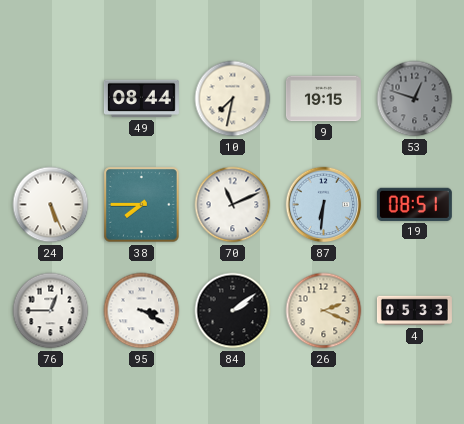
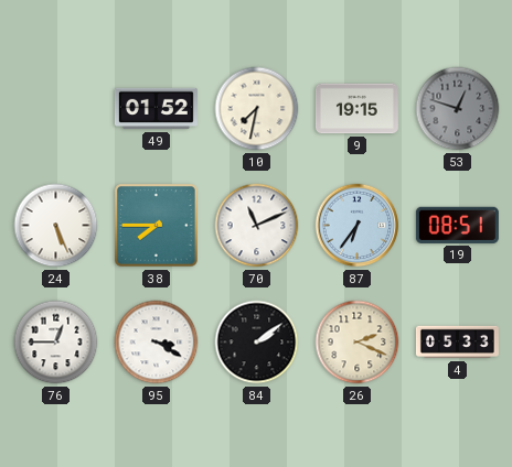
49: 08:44 -> 01:52 (156, 109)
87: 6:31 -> 6:36 (358, 226)
